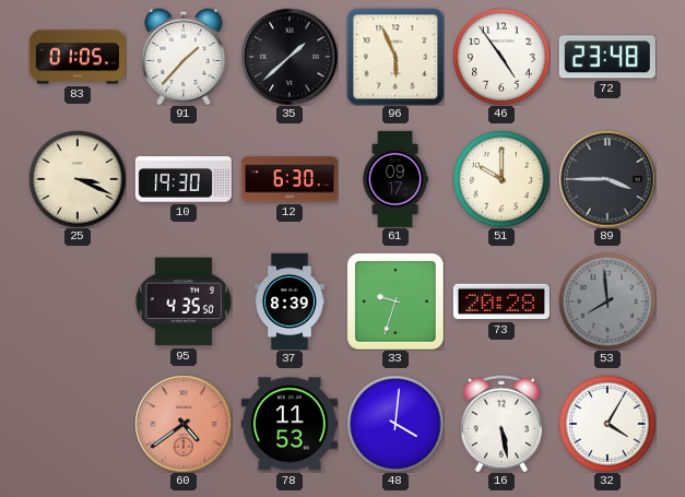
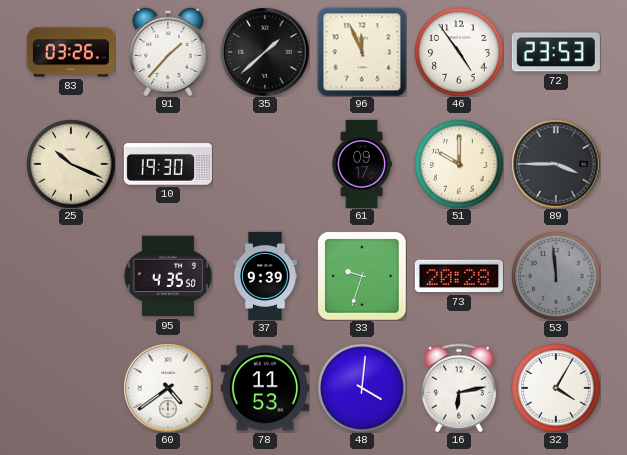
83: 01:05 -> 03:26 (71, 52)
96: 5:56 -> 11:56 (362, 52)
72: 23:48 -> 23:53 (556, 52)
25: 3:19 -> 10:19 (71, 164)
12: 6:30 -> none (290, 179)
37: 8:39 -> 9:39 (266, 276)
53: 7:59 -> 11:59 (556, 276)
60 dial: salmon -> white (168, 388)
16: 5:28 -> 6:13 (459, 388)
